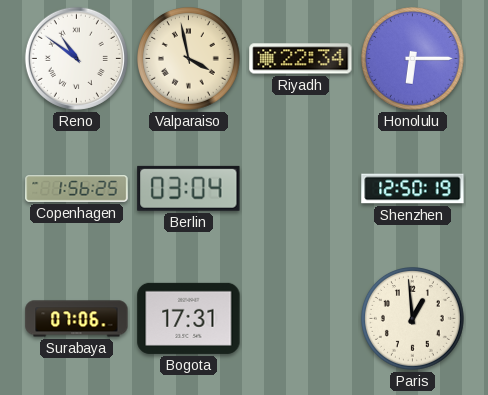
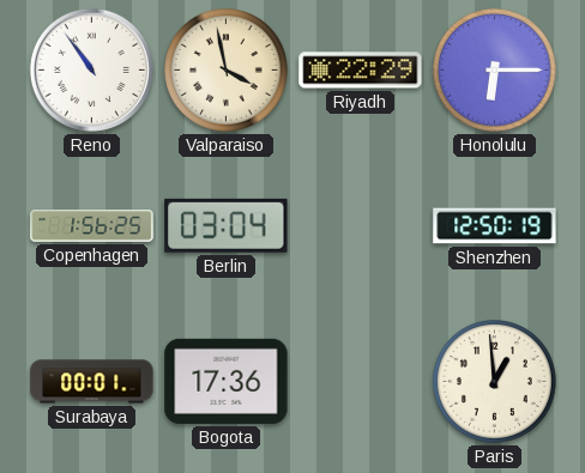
Reno: 10:51 -> 10:54 (91, 69)
Riyadh: 22:34 -> 22:29 (361, 71)
Surabaya: 07:06 -> 00:01 (92, 382)
Bogota: 17:31 -> 17:36 (227, 381)
